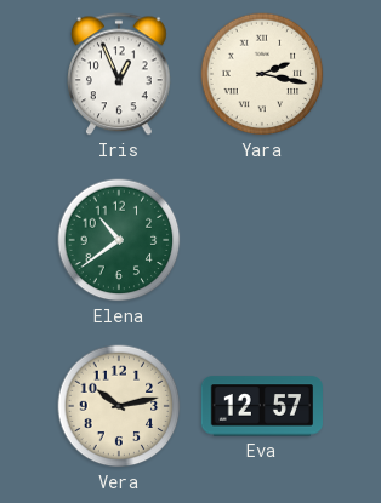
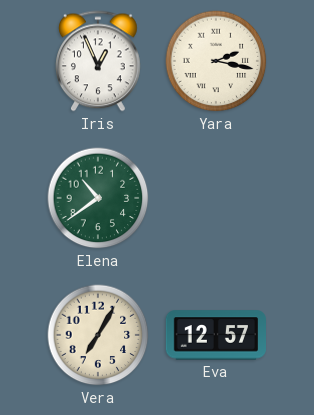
Vera: 10:13 -> 7:05 (98, 335)
